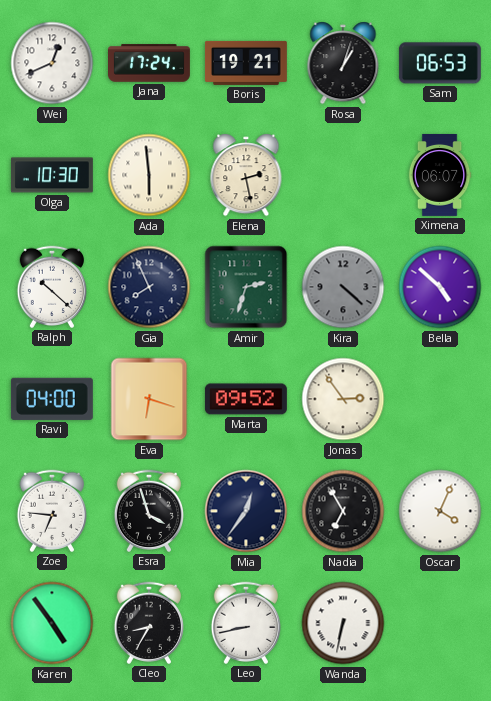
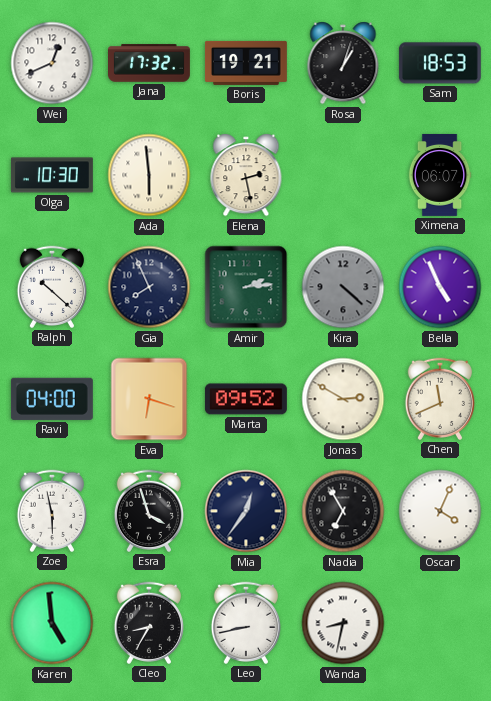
Jana: 17:24 -> 17:32 (150, 63)
Sam: 06:53 -> 18:53 (440, 63)
Amir: 2:33 -> 2:14 (246, 287)
Bella: 4:52 -> 4:56 (440, 287)
Jonas: 2:54 -> 2:50 (343, 399)
Chen: none -> 11:41 (439, 399)
Zoe: 6:46 -> 5:58 (51, 511)
Karen: 4:54 -> 4:59 (52, 623)
Wanda: 6:32 -> 8:32 (343, 623)
